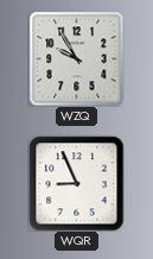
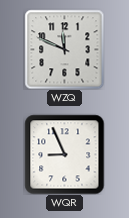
WZQ: 9:55 -> 11:49 (64, 49)
